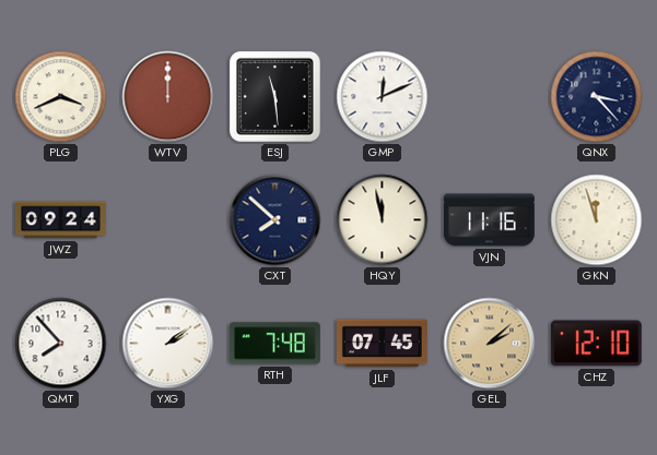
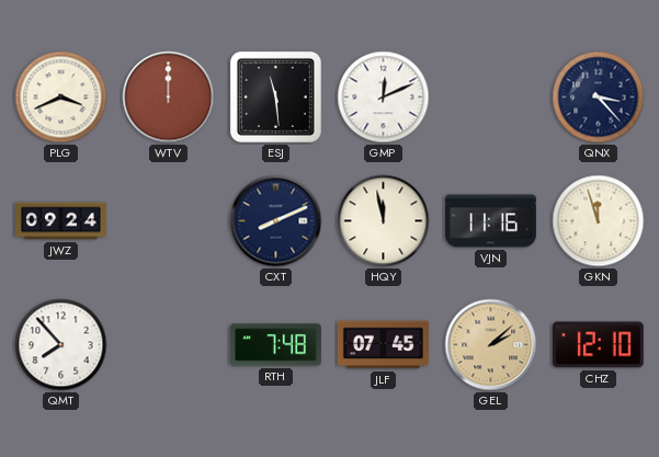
CXT: 7:52 -> 8:11 (276, 221)
YXG: 2:09 -> none (168, 344)
